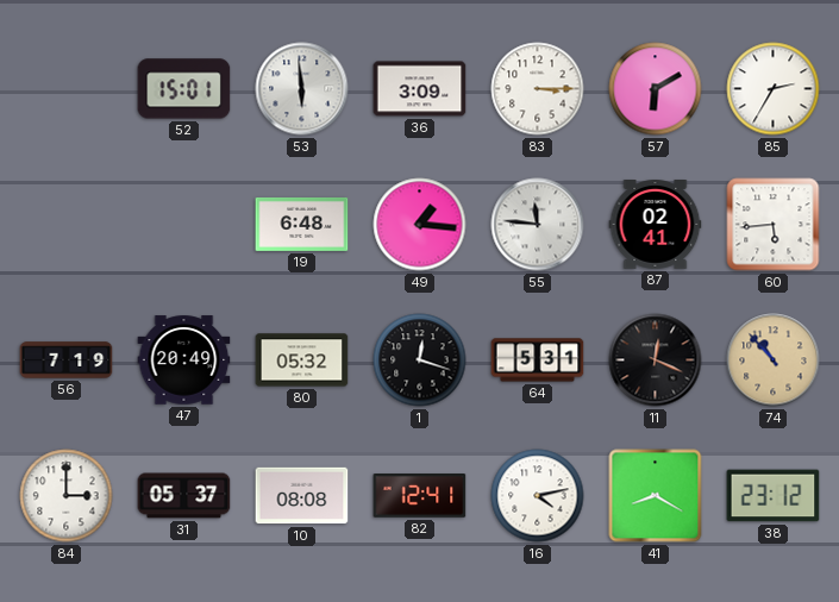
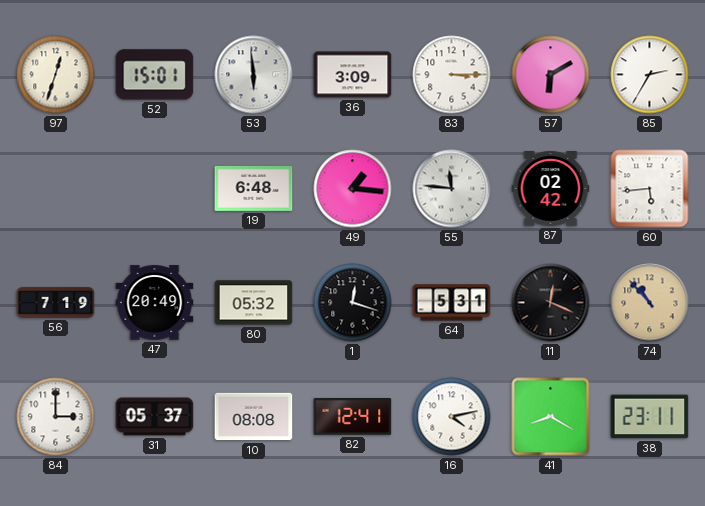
97: none -> 12:33 (56, 75)
87: 02:41 -> 02:42 (551, 189)
38: 23:12 -> 23:11 (650, 417)
